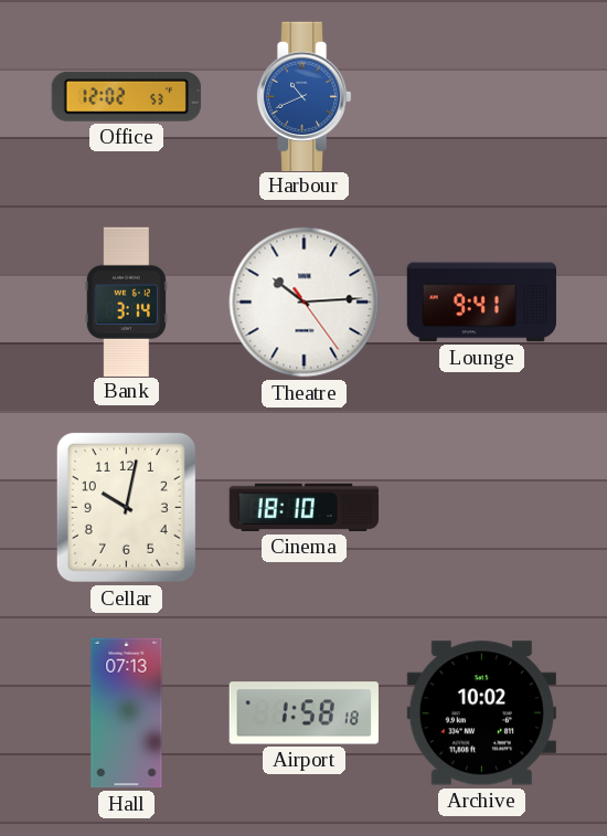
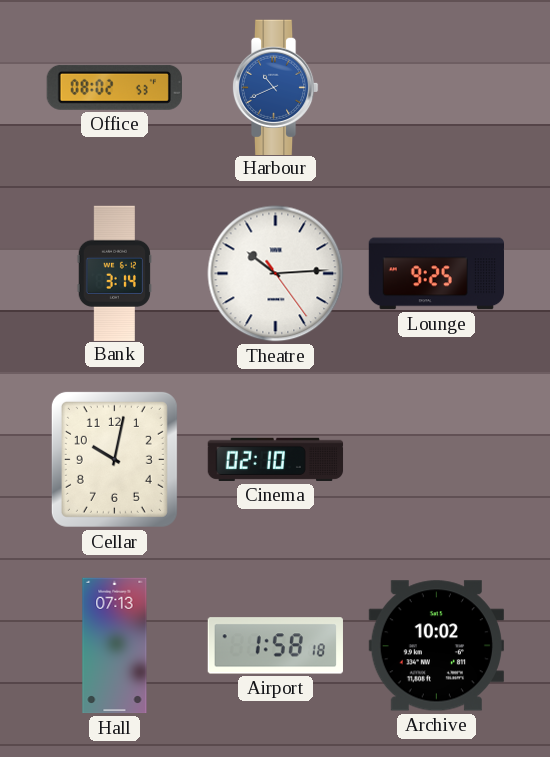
Office: 12:02 -> 08:02 (114, 87)
Lounge: 9:41 -> 9:25 (436, 274)
Cinema: 18:10 -> 02:10 (276, 459)
